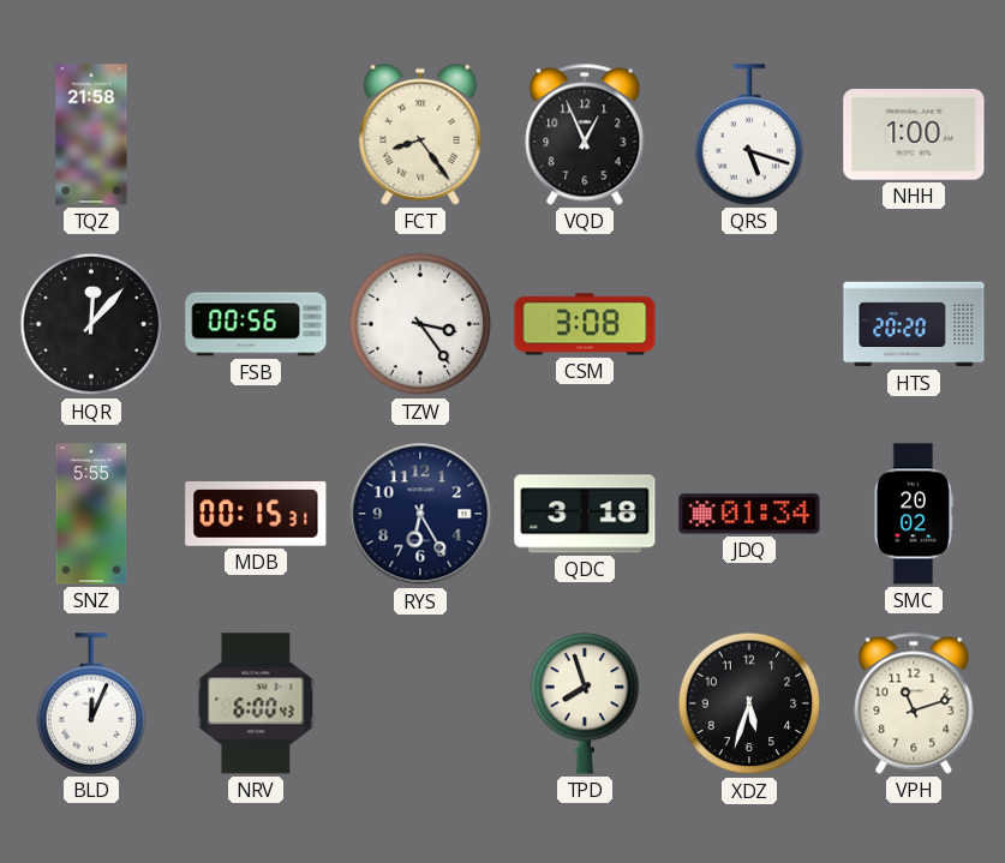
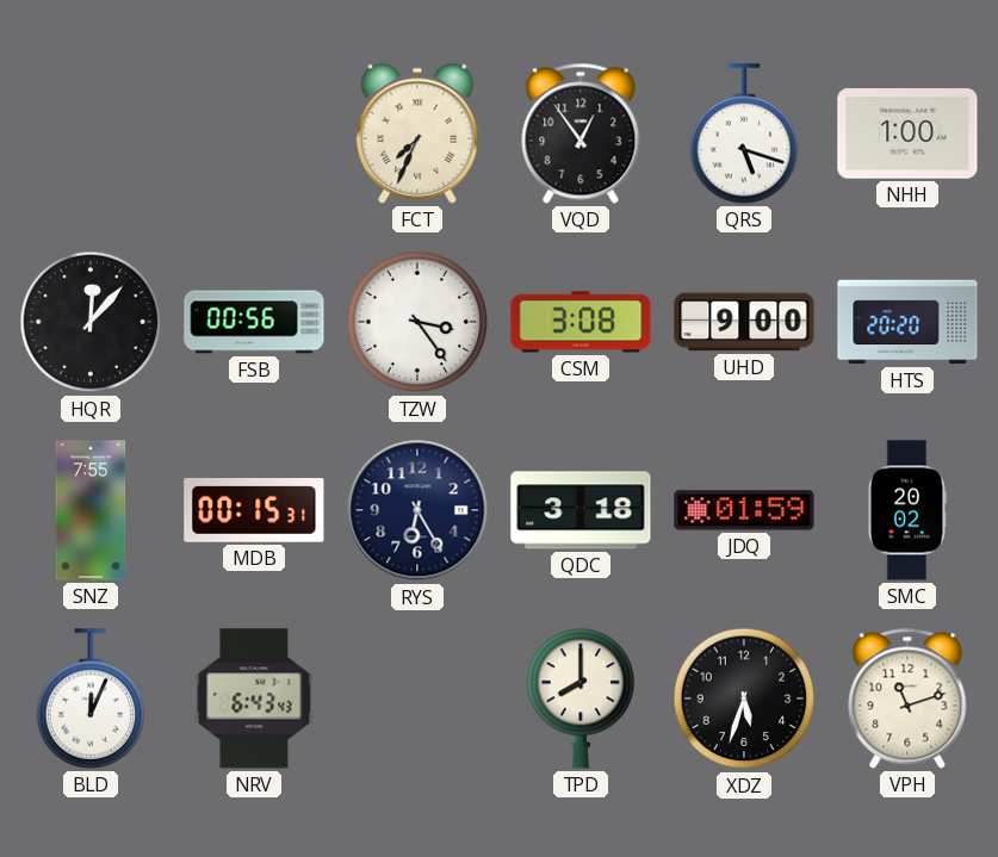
TQZ: 21:58 -> none (91, 134)
FCT: 8:24 -> 7:34 (417, 133)
VQD: 12:56 -> 12:54 (581, 133)
UHD: none -> 9:00 (744, 322)
SNZ: 5:55 -> 7:55 (91, 510)
JDQ: 01:34 -> 01:59 (744, 510)
NRV: 6:00 -> 6:43 (254, 698)
TPD: 7:57 -> 8:00 (581, 698)
